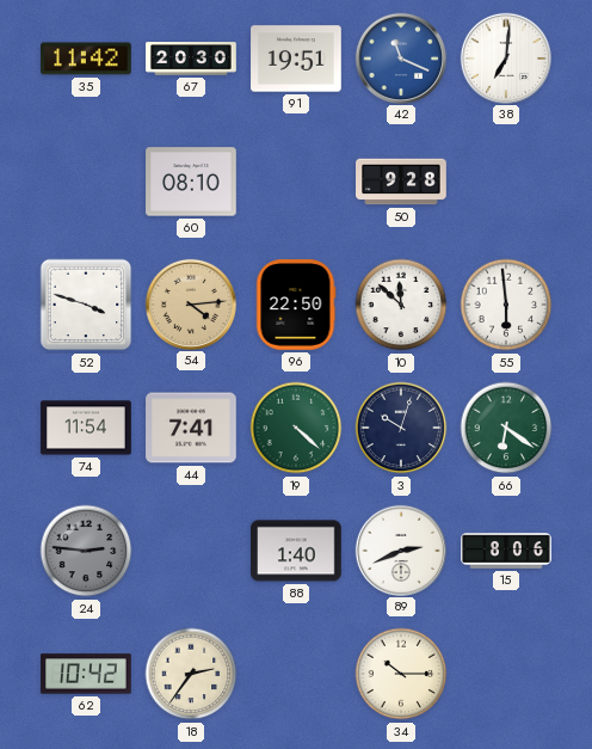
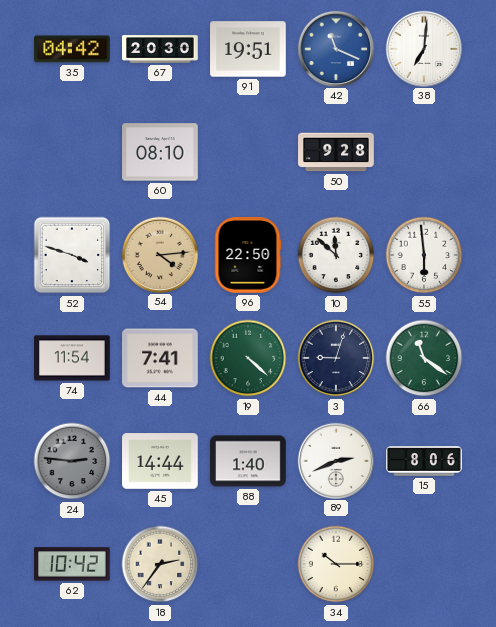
35: 11:42 -> 04:42 (72, 49)
3: 10:03 -> 9:03 (336, 358)
66: 6:21 -> 11:21 (424, 358)
45: none -> 14:44 (160, 461)
